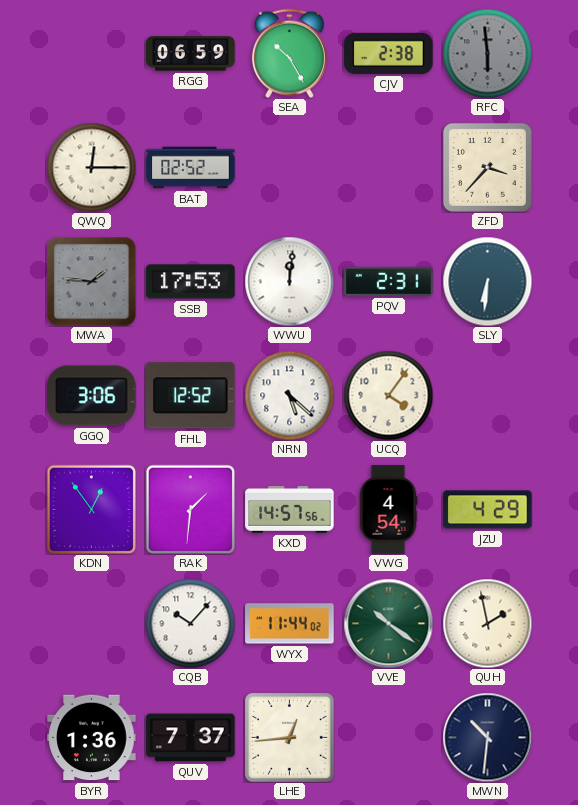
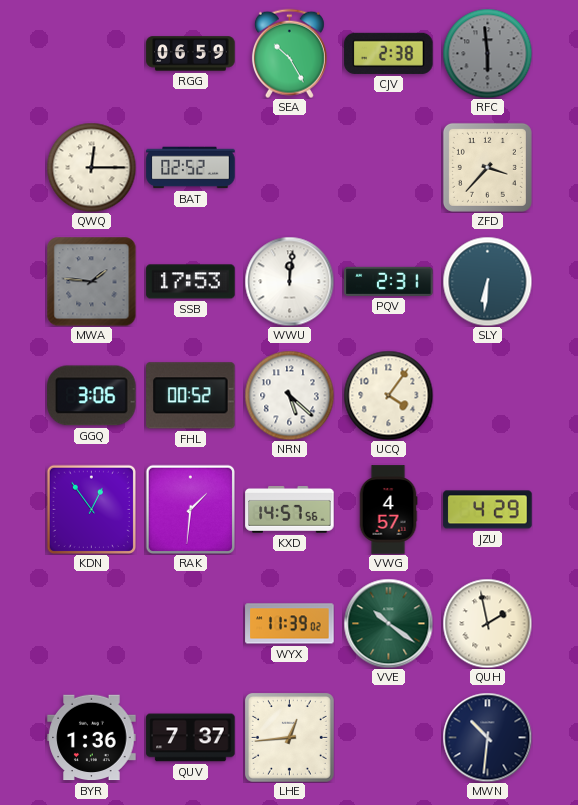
FHL: 12:52 -> 00:52 (191, 396)
VWG: 4:54 -> 4:57 (388, 510)
CQB: 10:07 -> none (190, 623)
WYX: 11:44 -> 11:39 (290, 624)
